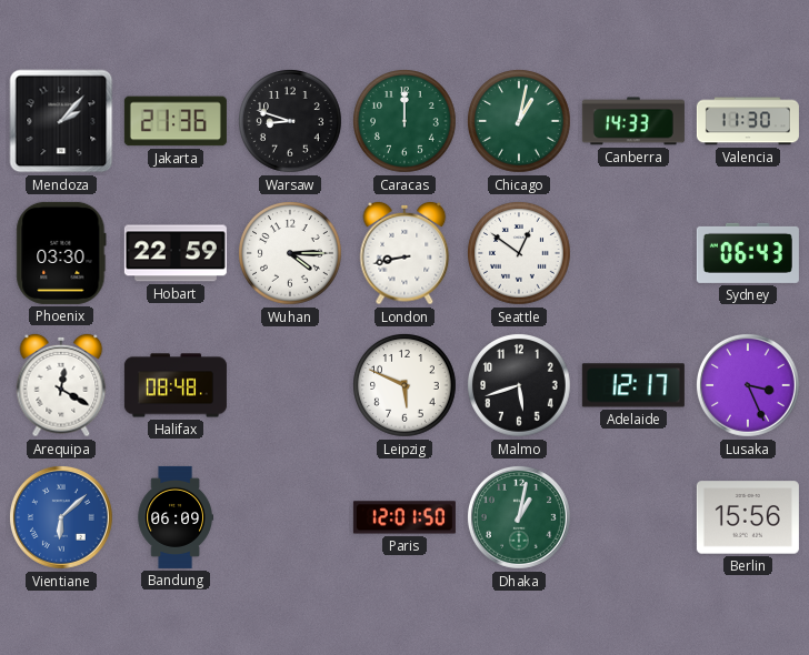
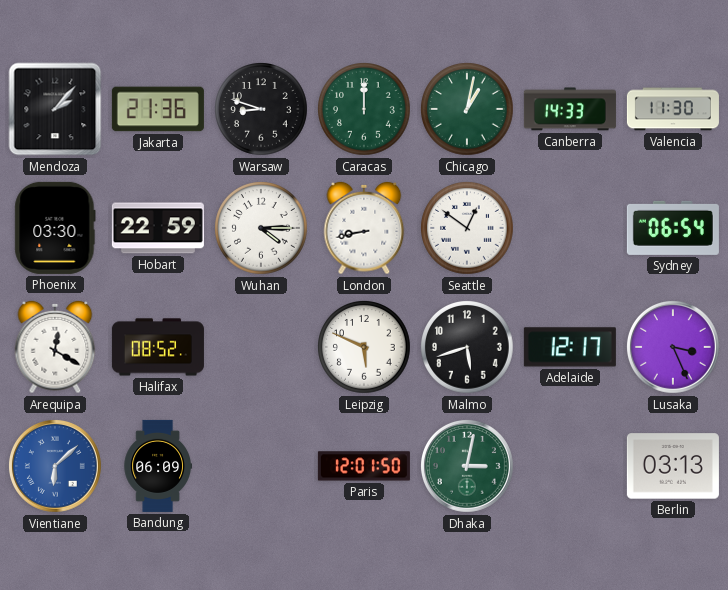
Sydney: 06:43 -> 06:54 (673, 228)
Halifax: 08:48 -> 08:52 (158, 347)
Dhaka: 1:02 -> 3:02 (467, 466)
Berlin: 15:56 -> 03:13 (673, 466)
